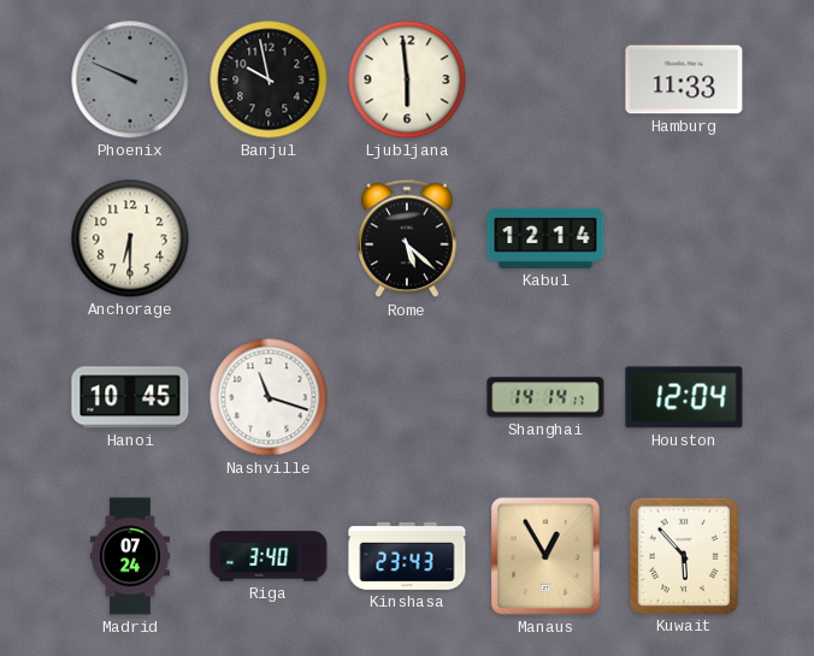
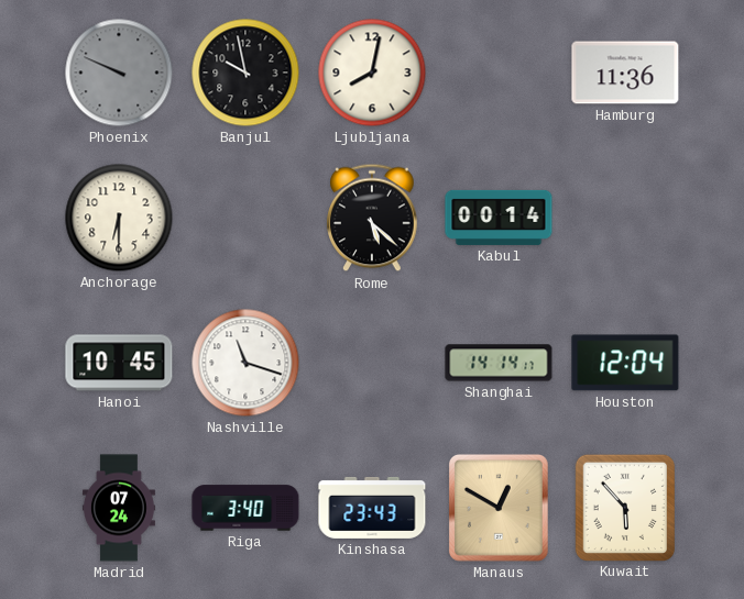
Ljubljana: 5:59 -> 8:02 (372, 73)
Hamburg: 11:33 -> 11:36 (625, 73)
Kabul: 12:14 -> 00:14 (499, 218)
Manaus: 12:55 -> 12:50 (499, 508)
